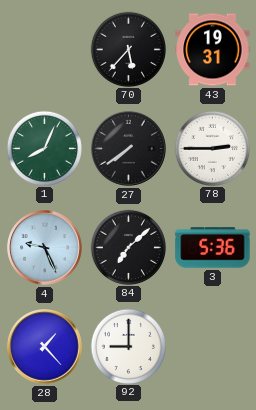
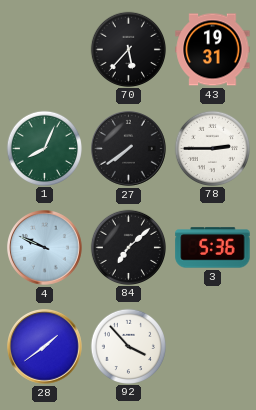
4: 9:26 -> 9:49 (45, 248)
28: 1:23 -> 1:39 (45, 347)
92: 9:00 -> 3:53 (128, 346)
